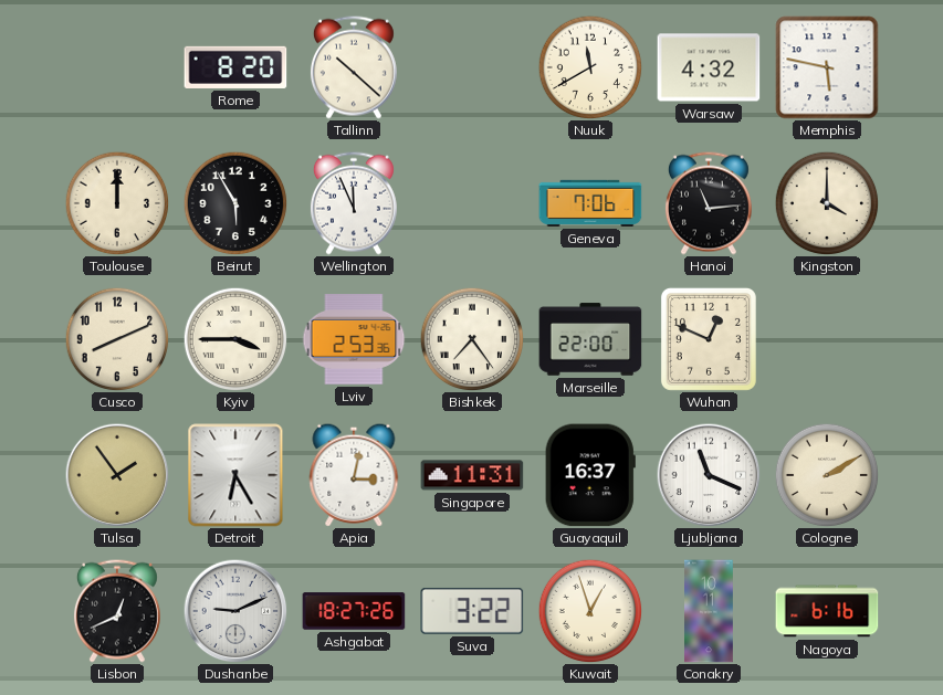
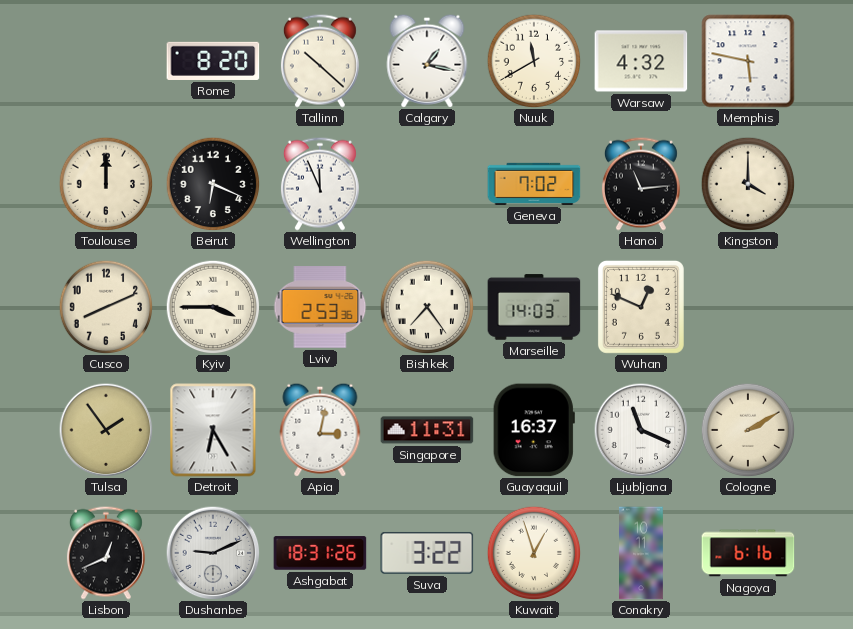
Calgary: none -> 1:17 (427, 61)
Beirut: 5:55 -> 6:19 (213, 184)
Geneva: 7:06 -> 7:02 (534, 184)
Marseille: 22:00 -> 14:03 (534, 307)
Ashgabat: 18:27 -> 18:31 (320, 553)
